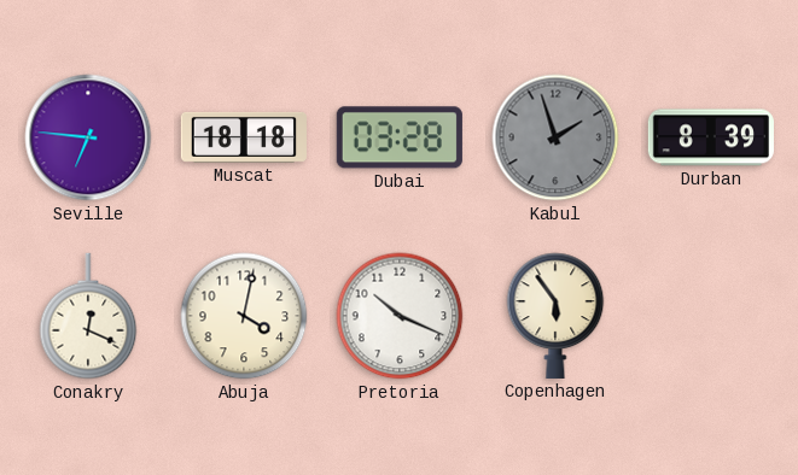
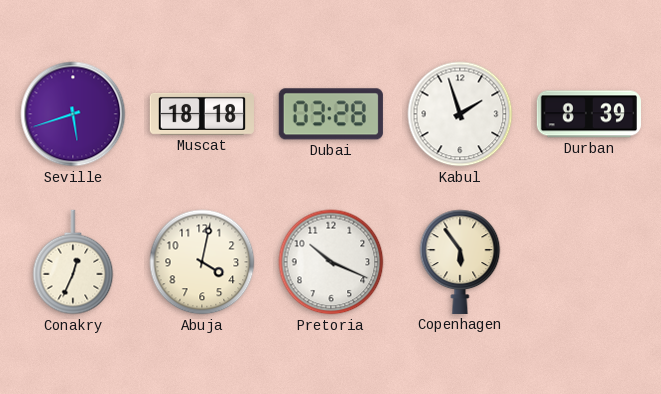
Seville: 6:46 -> 5:42 (73, 114)
Kabul dial: grey -> white (460, 114)
Conakry: 12:19 -> 12:34 (73, 262)
